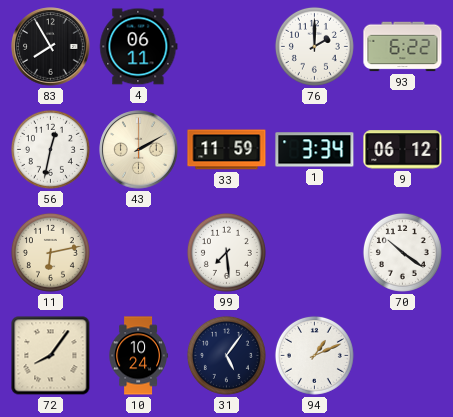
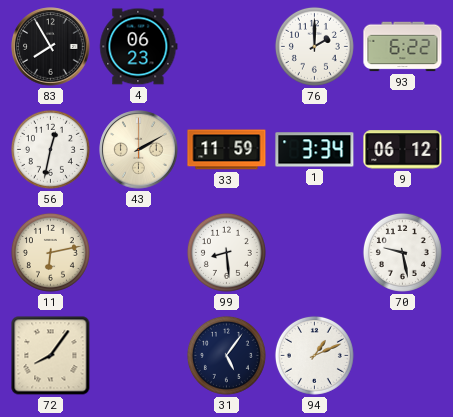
4: 06:11 -> 06:23 (139, 47)
99: 7:29 -> 8:29 (226, 252)
70: 10:21 -> 9:28 (402, 252)
10: 10:24 -> none (138, 356)
